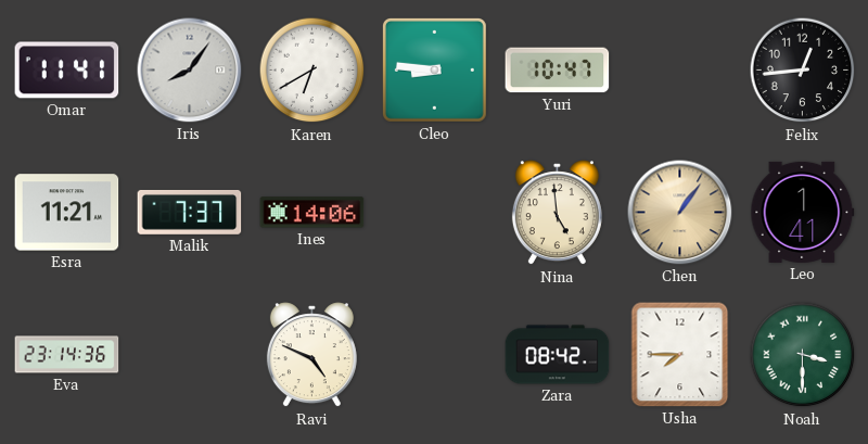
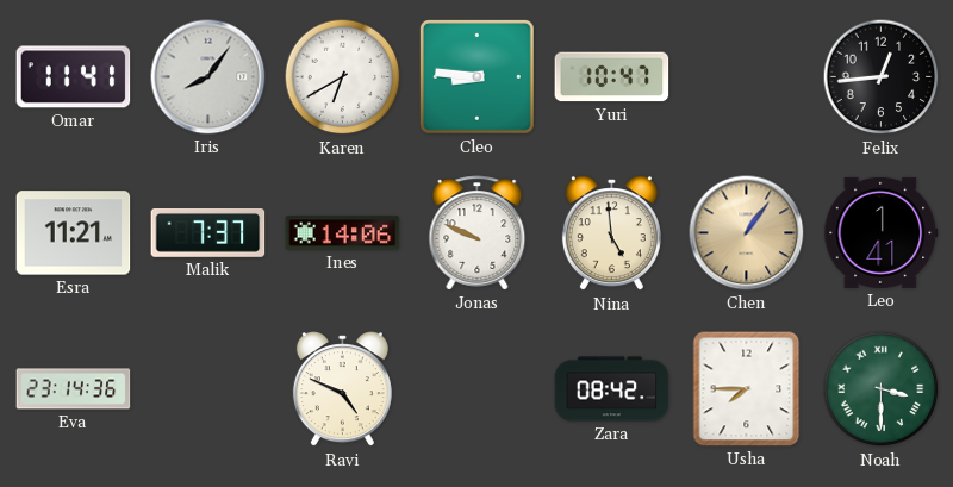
Jonas: none -> 9:49 (478, 233)
